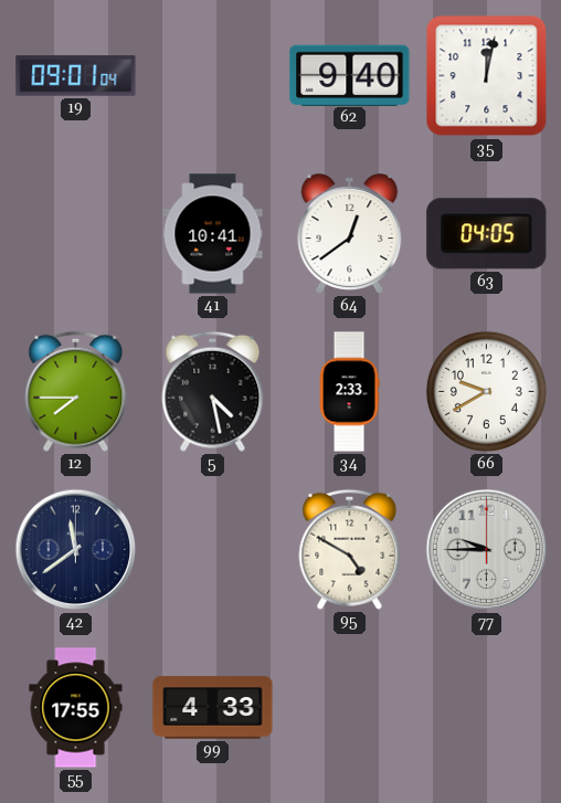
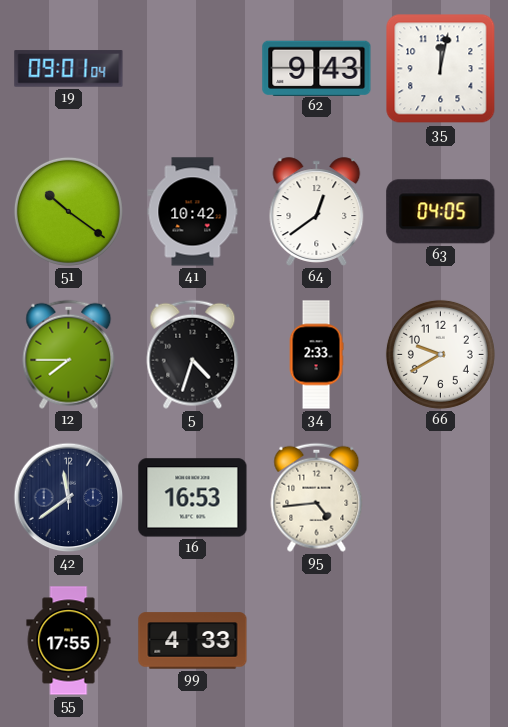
62: 9:40 -> 9:43 (317, 68)
51: none -> 10:21 (68, 211)
41: 10:41 -> 10:42 (193, 212)
5: 4:28 -> 4:33 (193, 354)
16: none -> 16:53 (193, 498)
95: 4:50 -> 4:44 (317, 497)
77: 9:45 -> none (487, 550)
